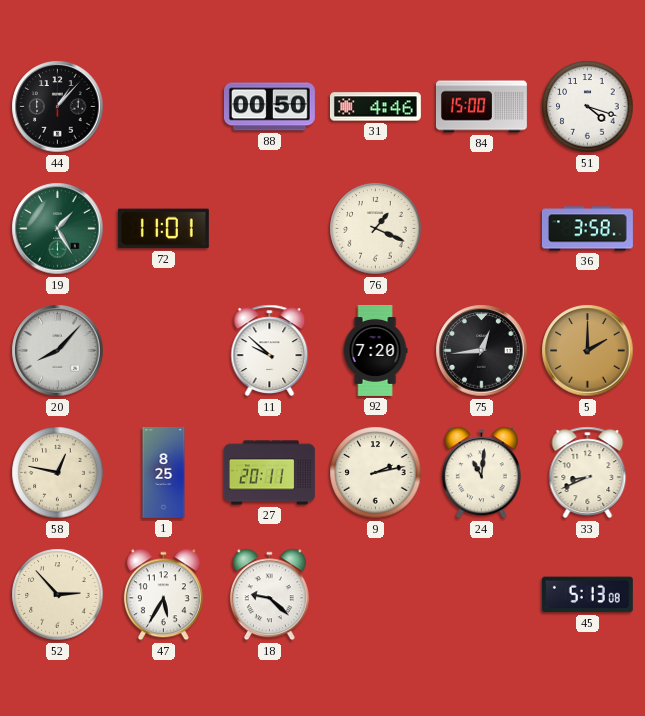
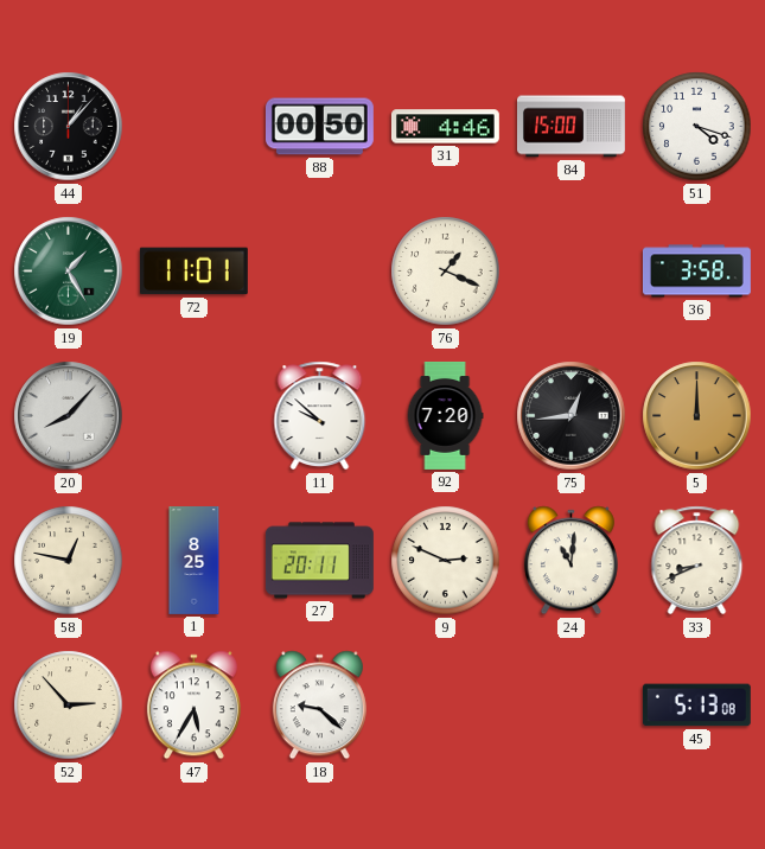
5: 2:00 -> 12:00 (697, 416)
9: 2:13 -> 2:49 (446, 561)
